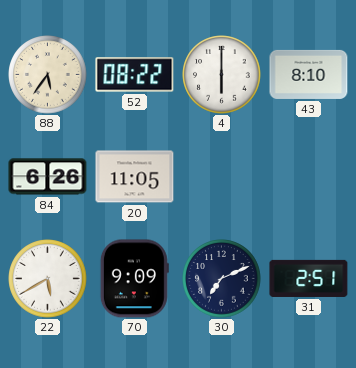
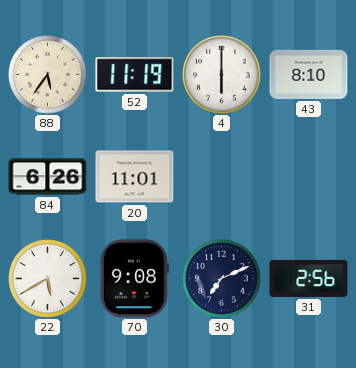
52: 08:22 -> 11:19 (135, 75)
20: 11:05 -> 11:01 (135, 177)
70: 9:09 -> 9:08 (134, 279)
31: 2:51 -> 2:56 (309, 278)
